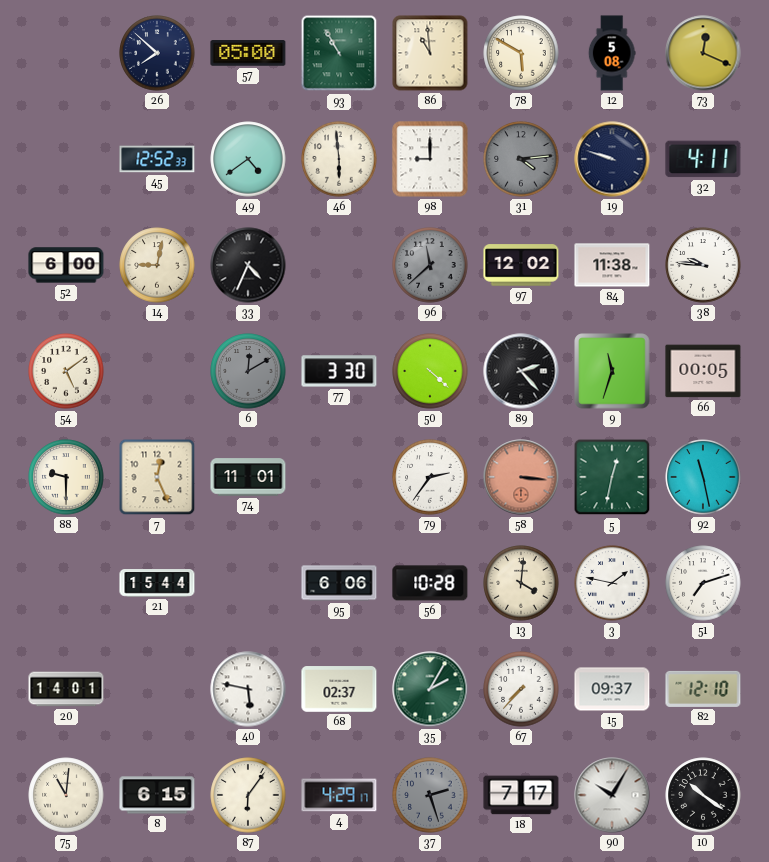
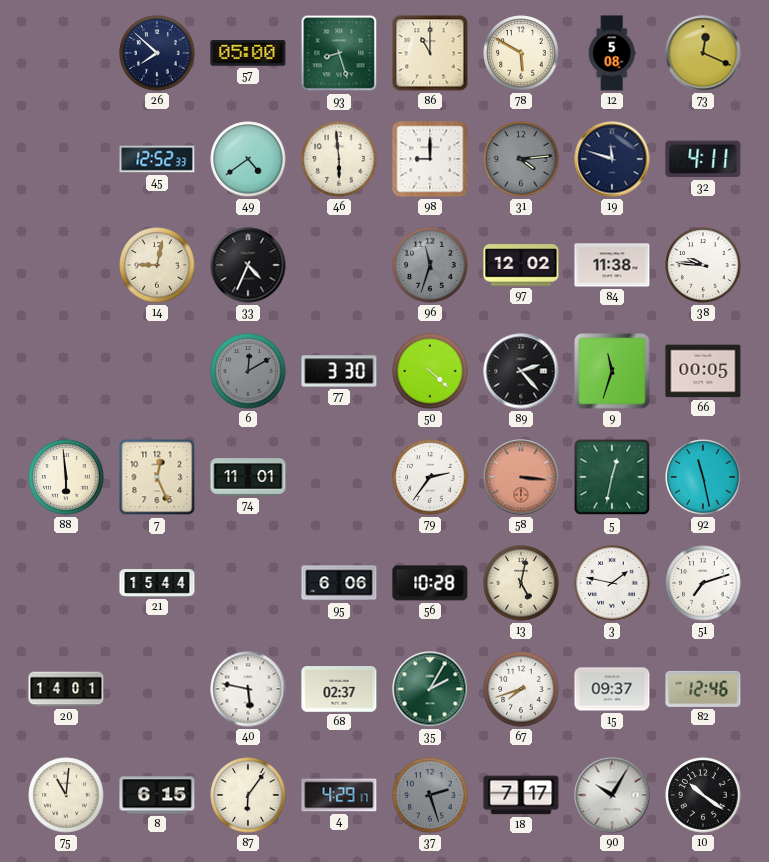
93: 10:55 -> 8:27 (339, 53)
86: 10:59 -> 11:00 (430, 53)
19: 9:48 -> 11:48 (612, 159)
52: 6:00 -> none (66, 265)
96: 11:38 -> 11:33 (430, 265)
54: 5:09 -> none (66, 371)
88: 9:30 -> 5:59 (66, 477)
13: 4:01 -> 5:02 (521, 583)
67: 7:37 -> 7:42 (521, 689)
82: 12:10 -> 12:46 (703, 689)
